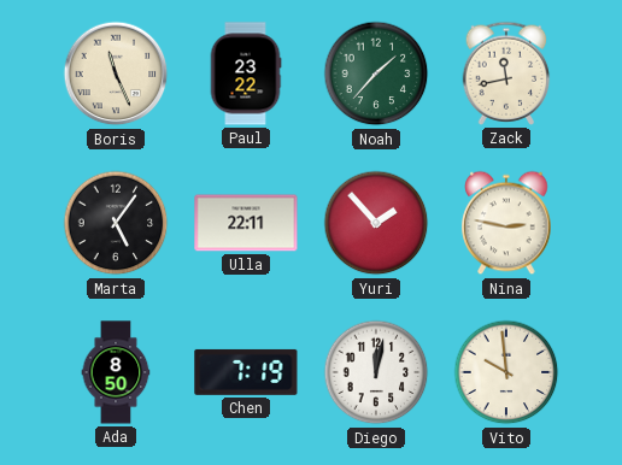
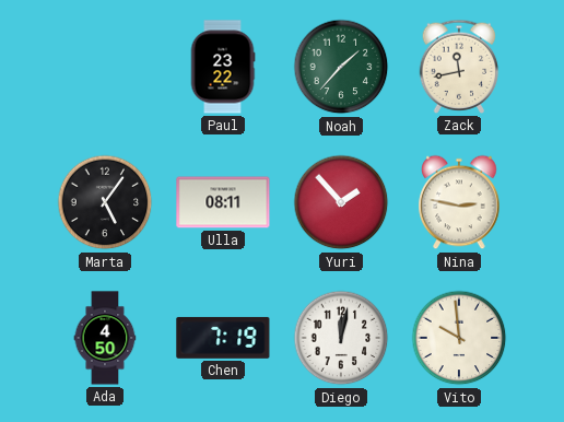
Boris: 11:26 -> none (116, 73)
Ulla: 22:11 -> 08:11 (223, 202)
Ada: 8:50 -> 4:50 (105, 338)
